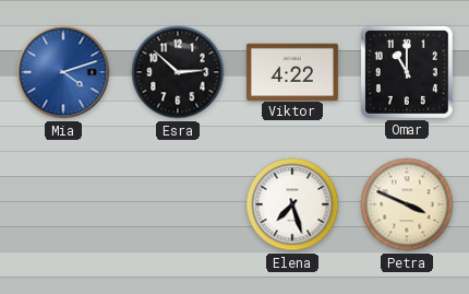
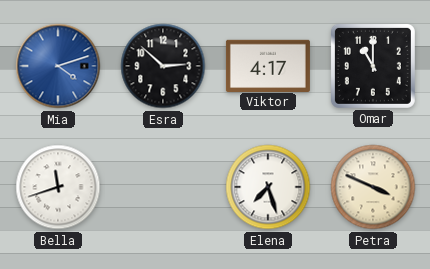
Viktor: 4:22 -> 4:17 (268, 65)
Bella: none -> 11:42 (58, 187)
